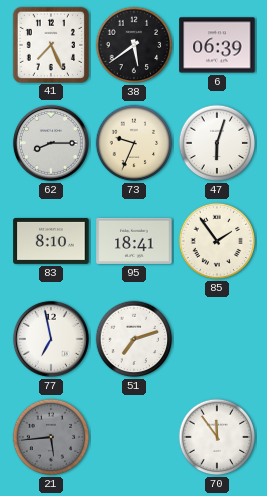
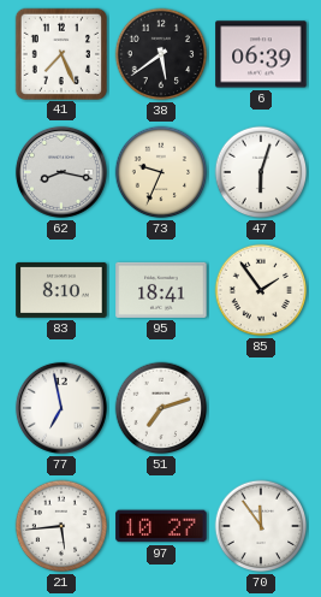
62: 8:15 -> 8:17 (61, 172)
21 dial: grey -> white (61, 526)
97: none -> 10:27 (161, 526)
